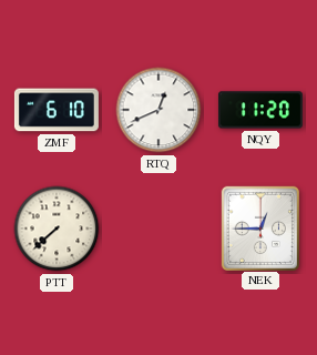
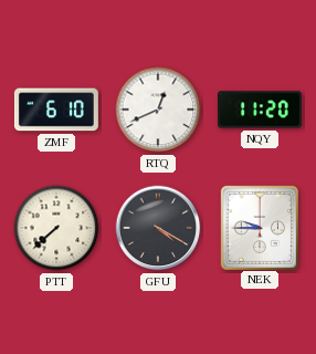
GFU: none -> 4:20 (158, 228)
NEK: 12:45 -> 9:45 (259, 227)
